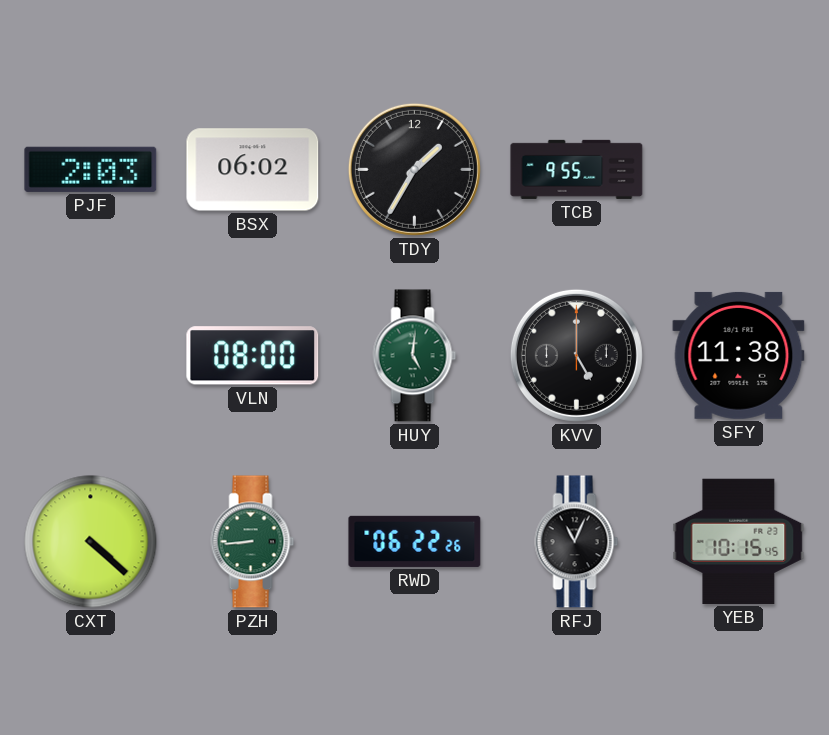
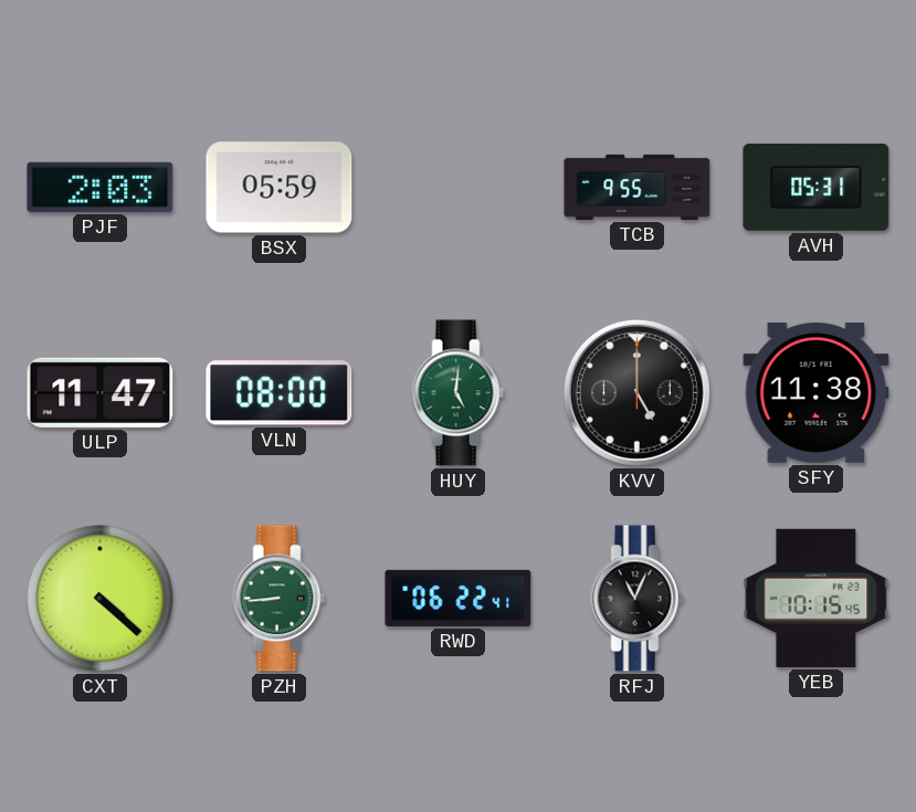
BSX: 06:02 -> 05:59 (280, 188)
TDY: 1:35 -> none (414, 169)
AVH: none -> 05:31 (817, 187)
ULP: none -> 11:47 (101, 392)
RWD: 06:22:26 -> 06:22:41 (459, 598)
